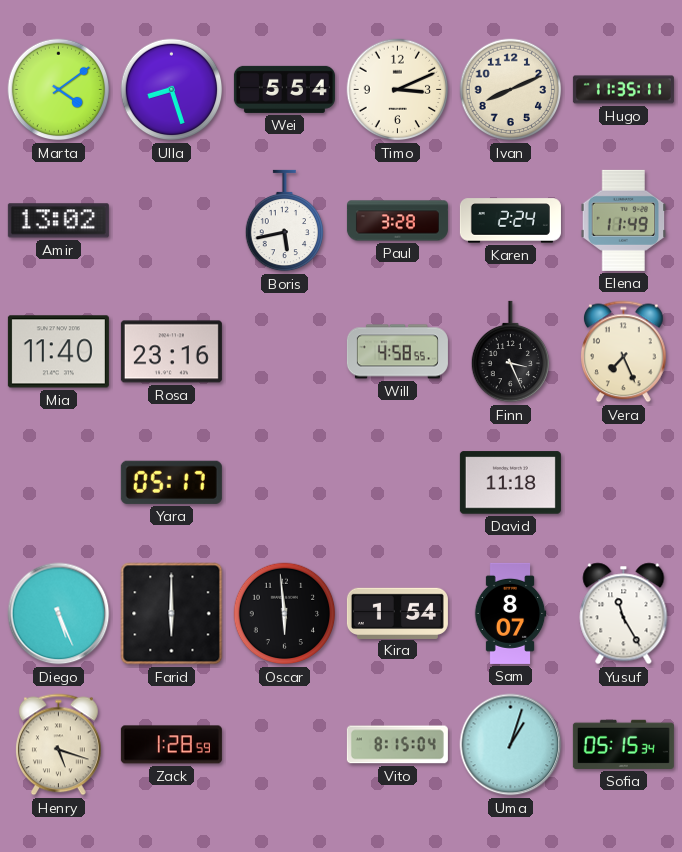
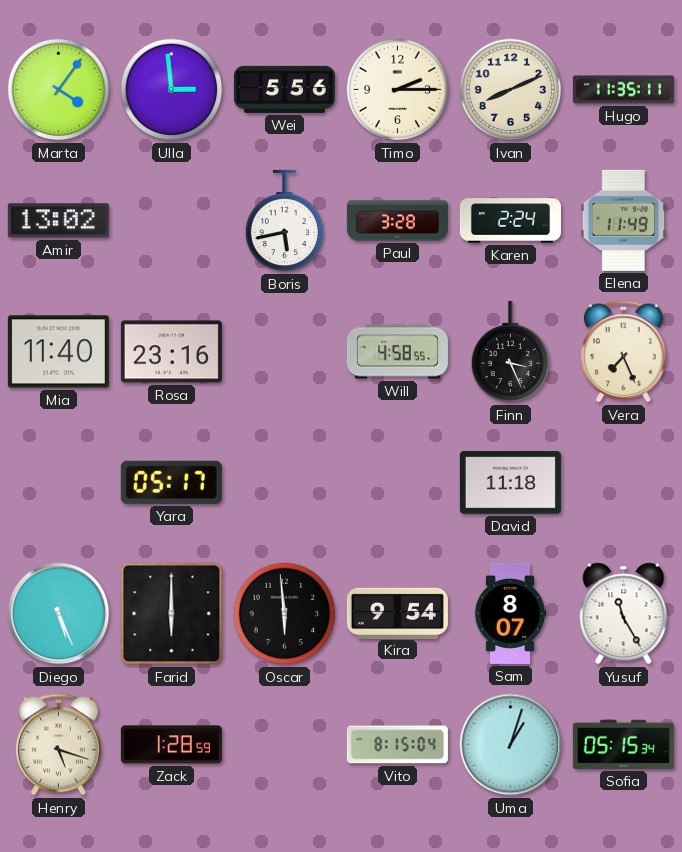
Marta: 4:09 -> 4:06 (59, 90)
Ulla: 8:27 -> 2:59 (172, 90)
Wei: 5:54 -> 5:56 (284, 89)
Timo: 3:11 -> 2:15 (398, 90)
Kira: 1:54 -> 9:54 (397, 613)
